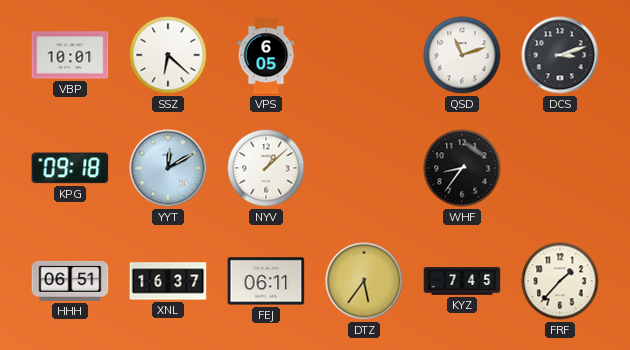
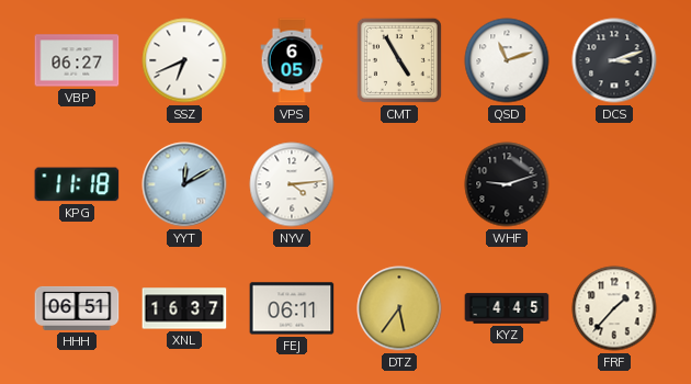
VBP: 10:01 -> 06:27 (77, 60)
SSZ: 6:22 -> 6:41 (184, 60)
CMT: none -> 4:55 (399, 60)
KPG: 09:18 -> 11:18 (77, 184)
NYV: 1:08 -> 4:14 (292, 184)
WHF: 8:36 -> 9:12 (507, 184)
KYZ: 7:45 -> 4:45 (507, 308)
